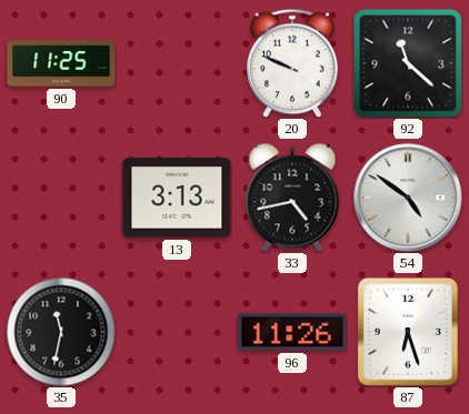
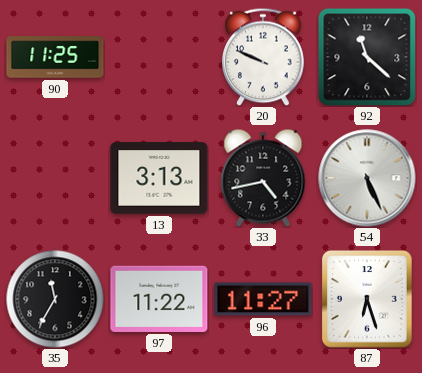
54: 4:51 -> 5:26 (367, 178)
35: 11:32 -> 11:35 (55, 299)
97: none -> 11:22 (159, 299)
96: 11:26 -> 11:27 (263, 299)
